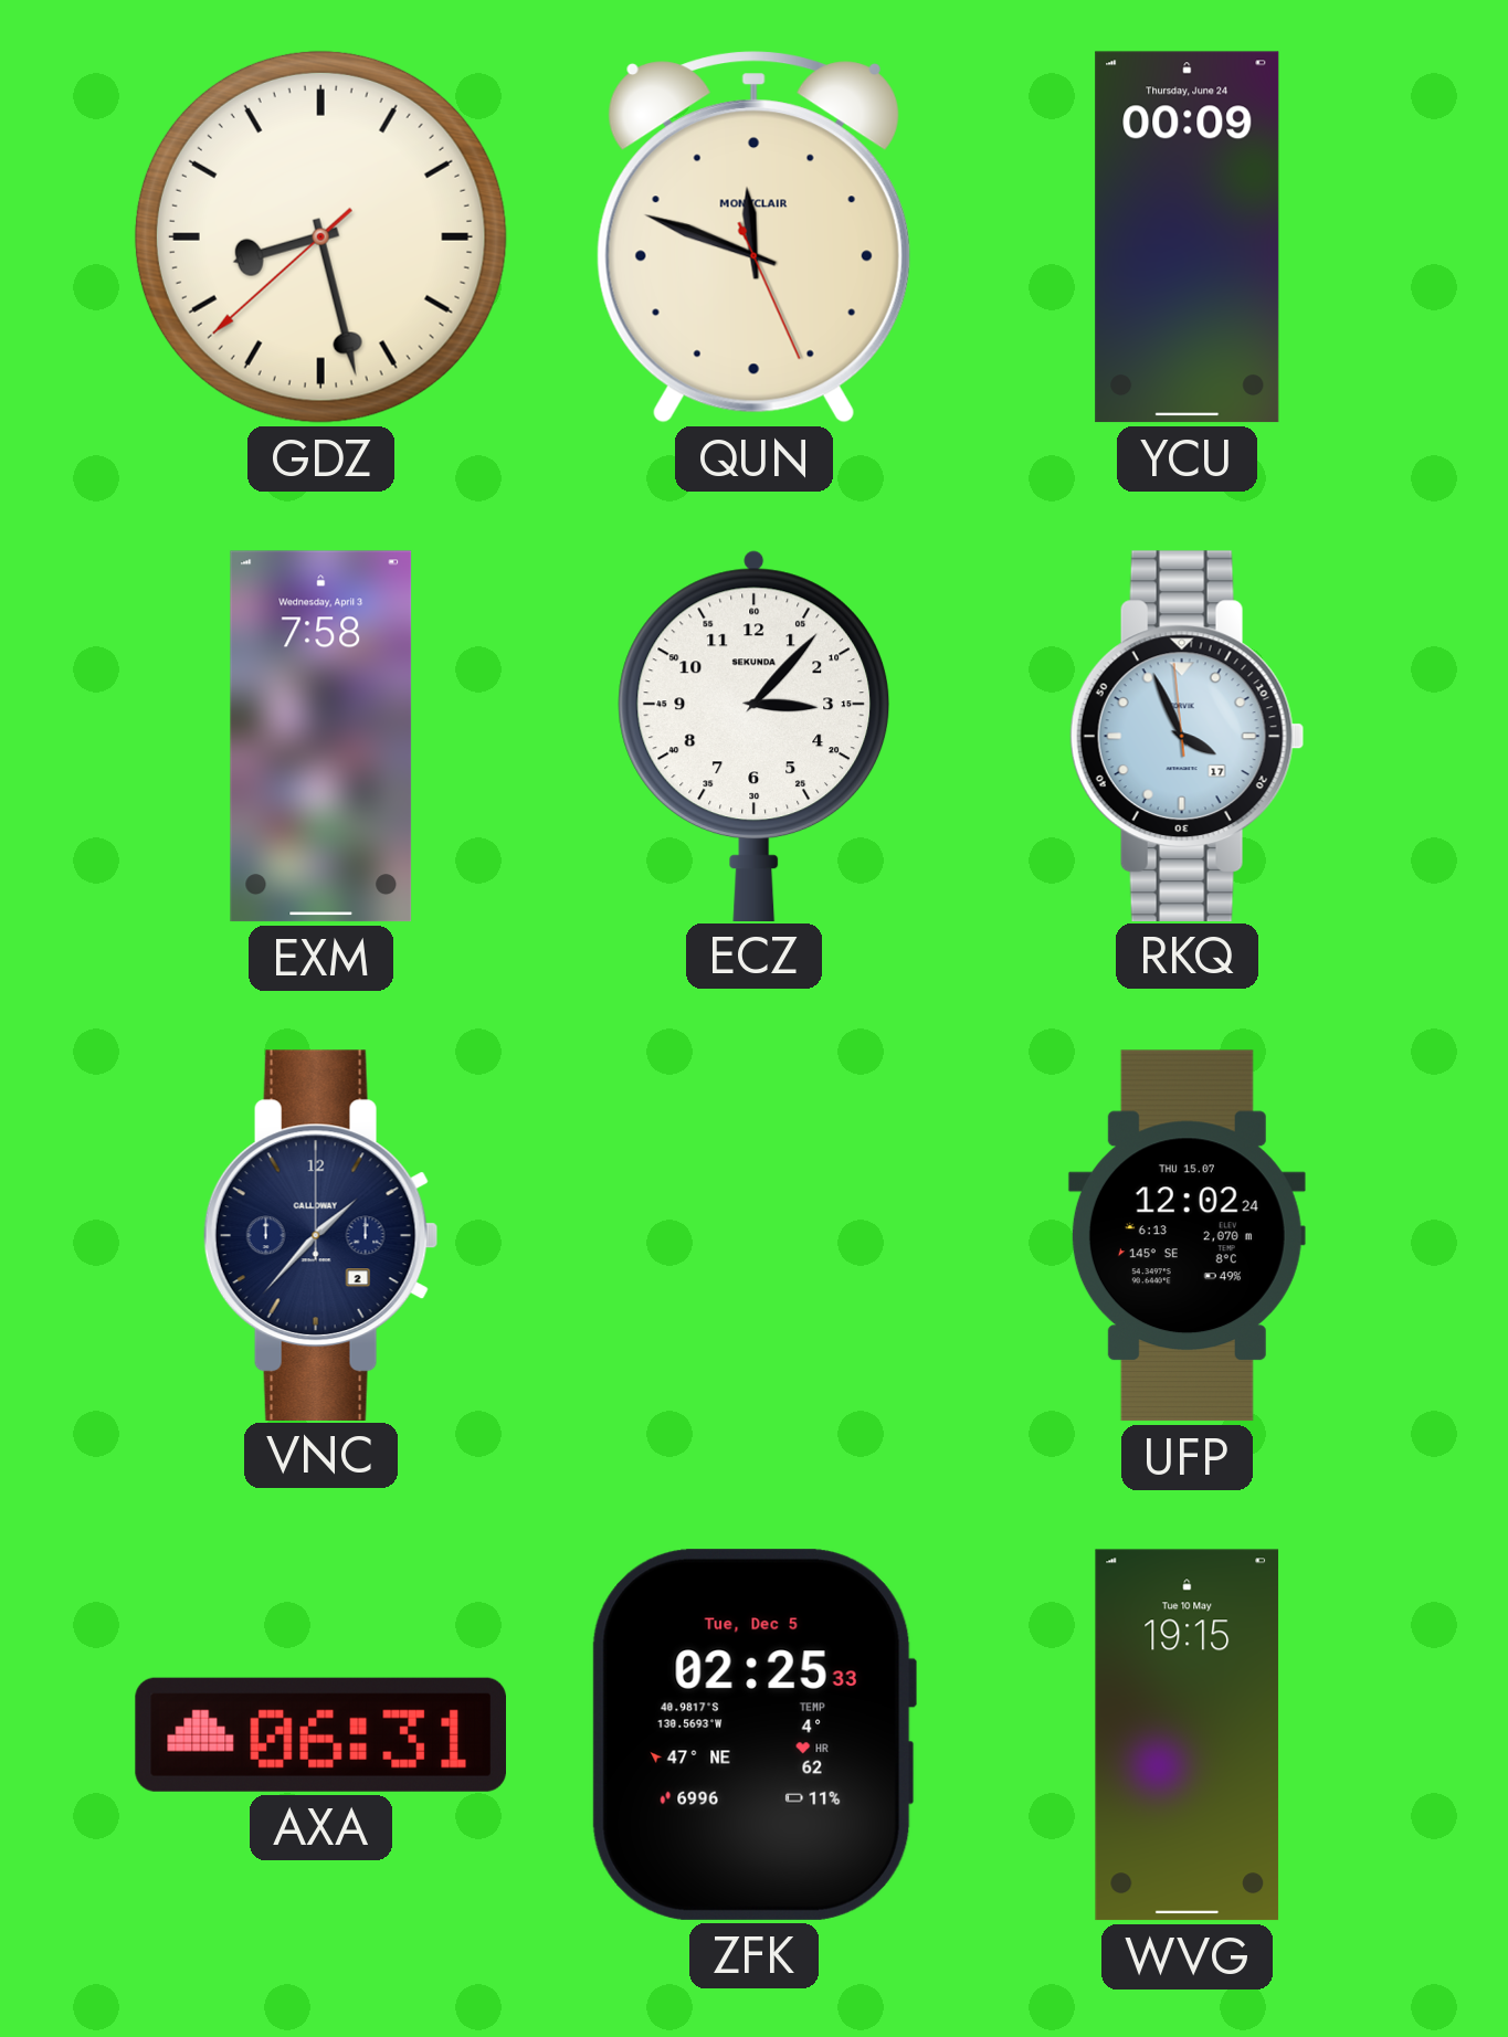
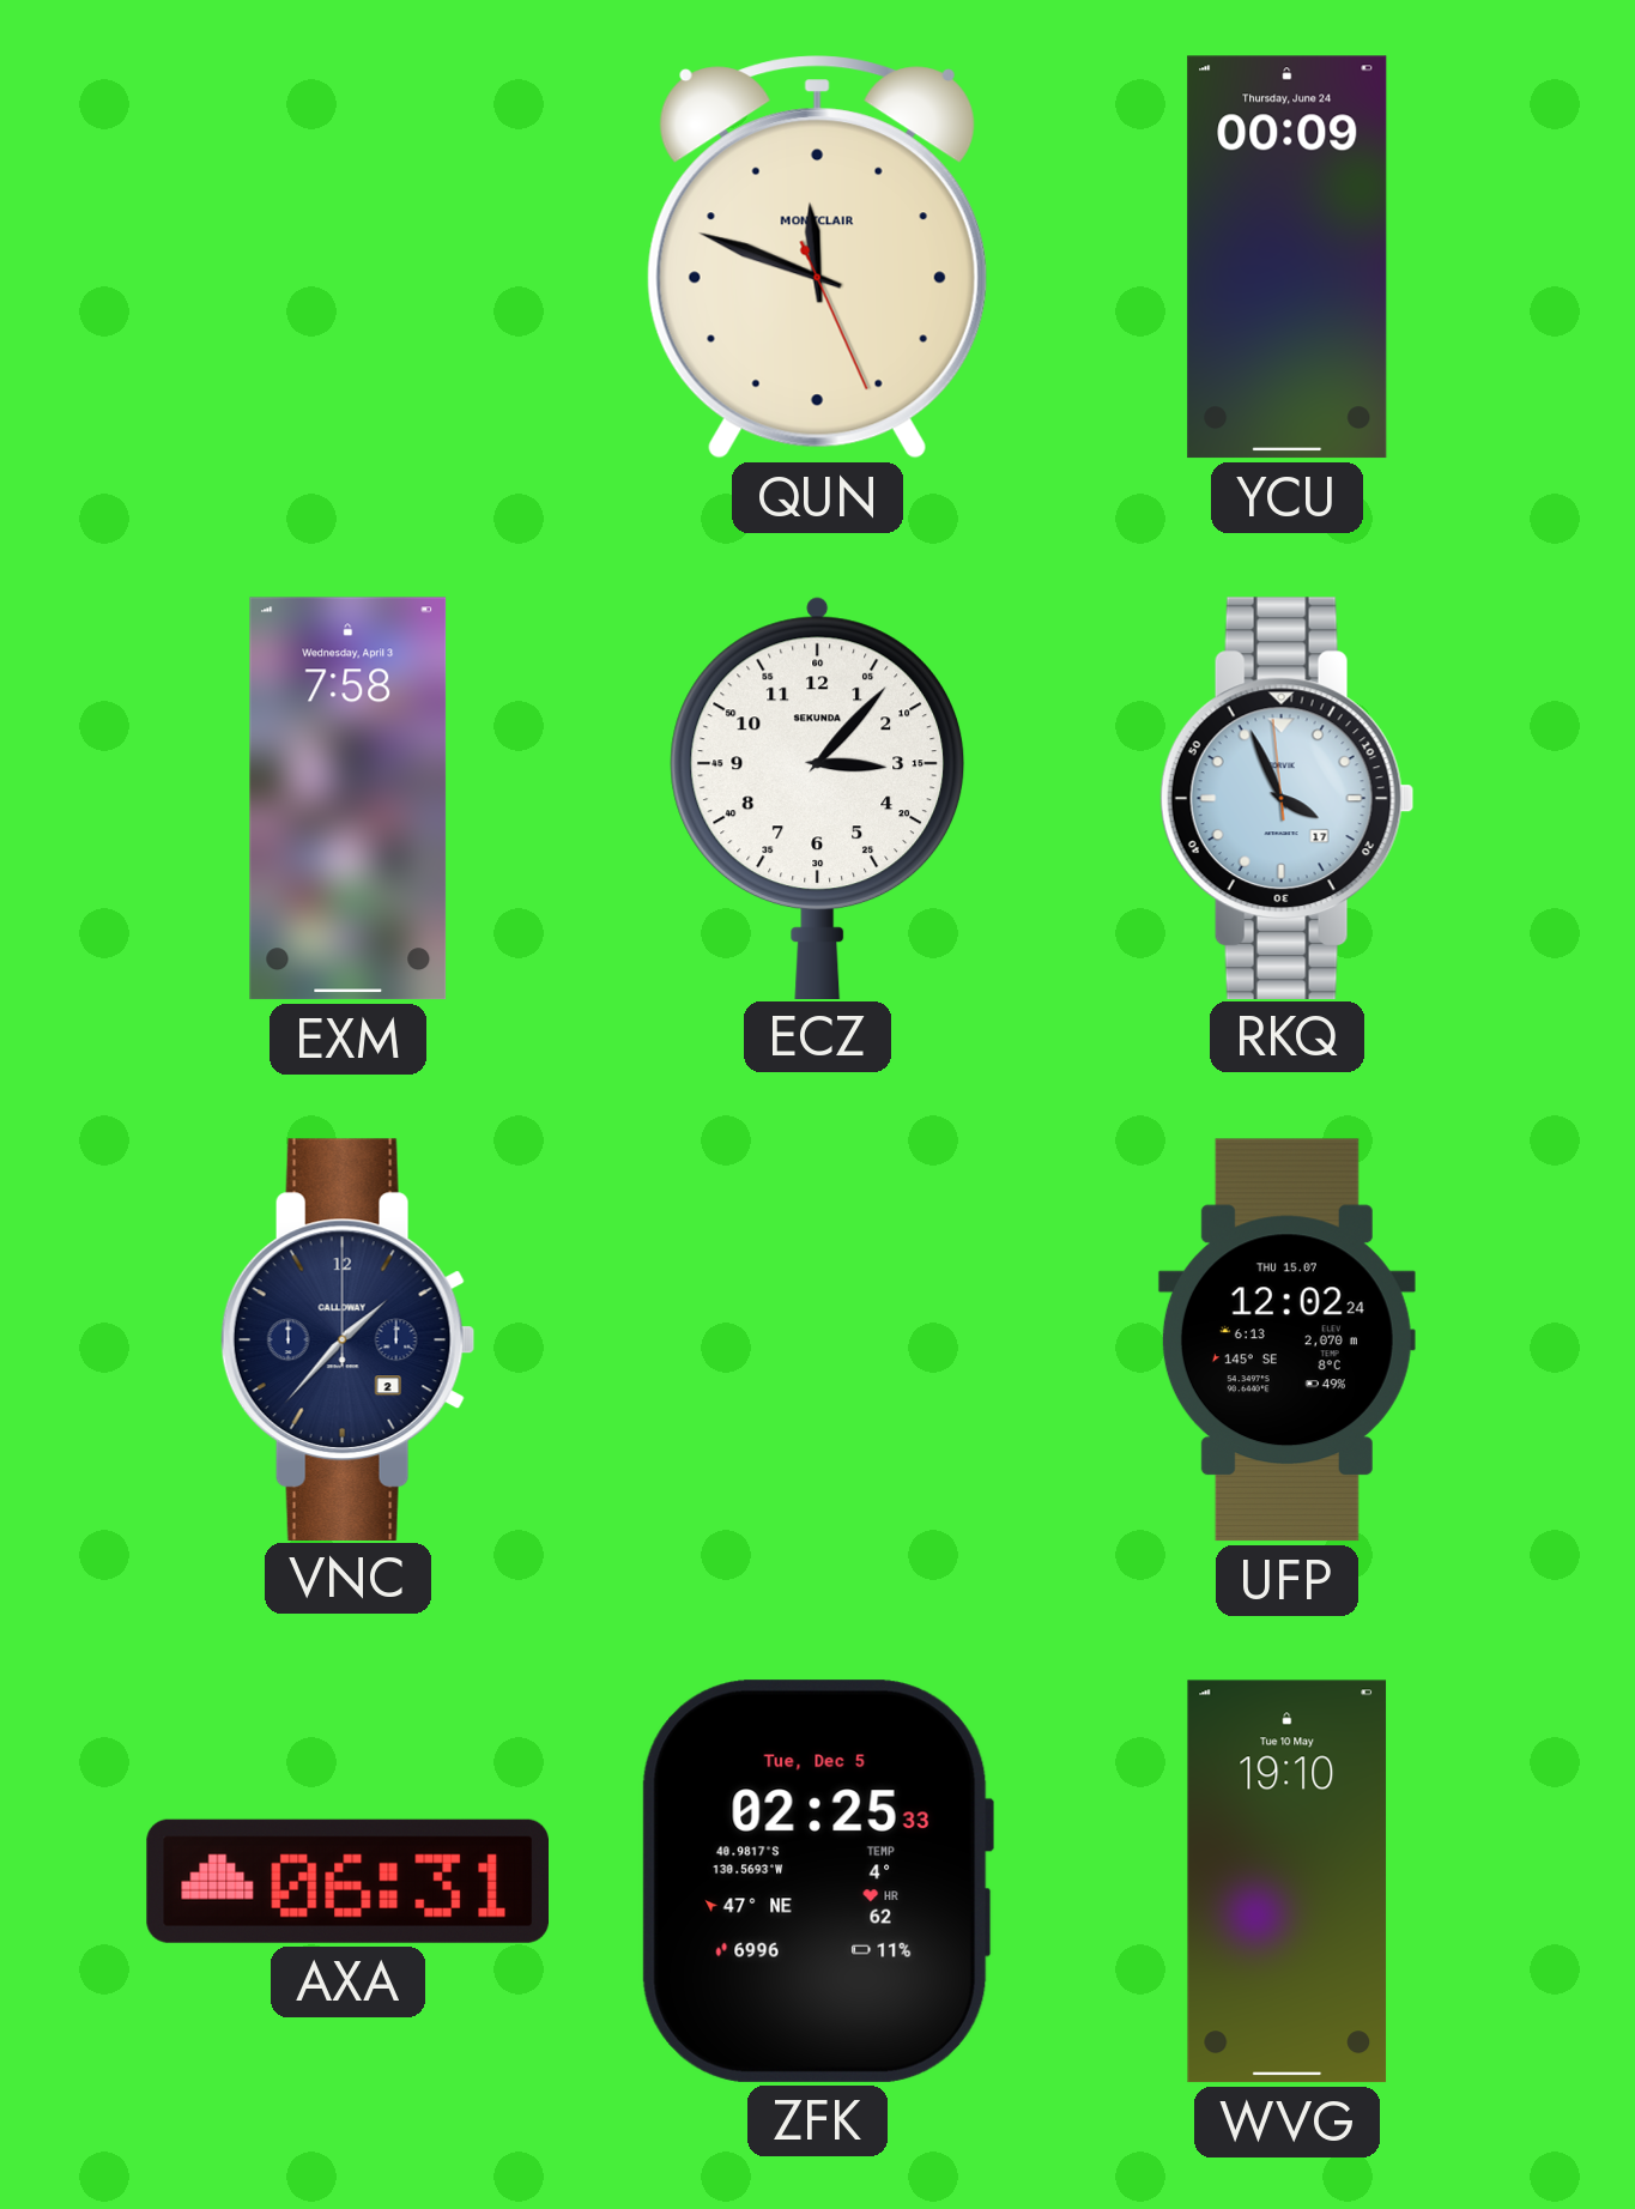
GDZ: 8:27 -> none (320, 236)
WVG: 19:15 -> 19:10 (1288, 1882)
